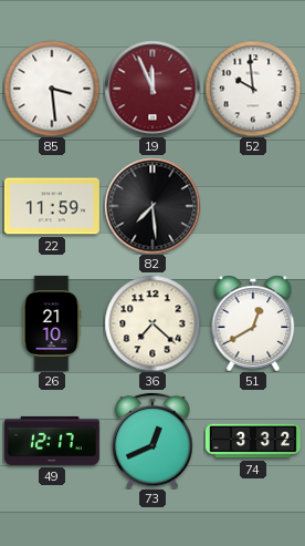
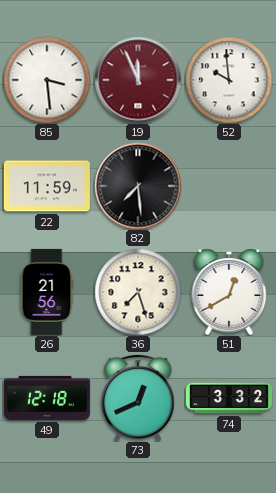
26: 21:10 -> 21:56 (47, 292)
36: 7:22 -> 7:27 (138, 292)
49: 12:17 -> 12:18 (47, 398)
